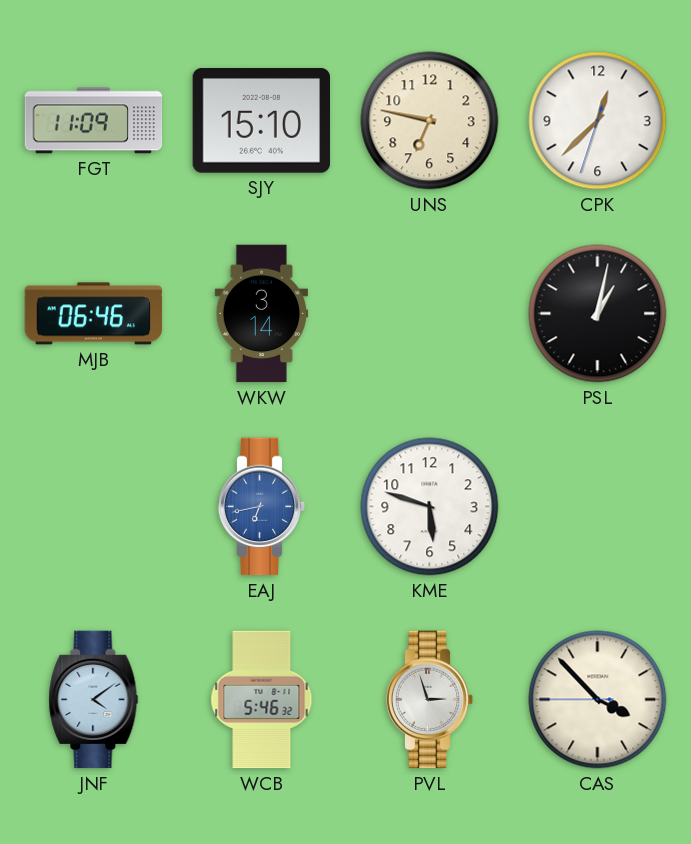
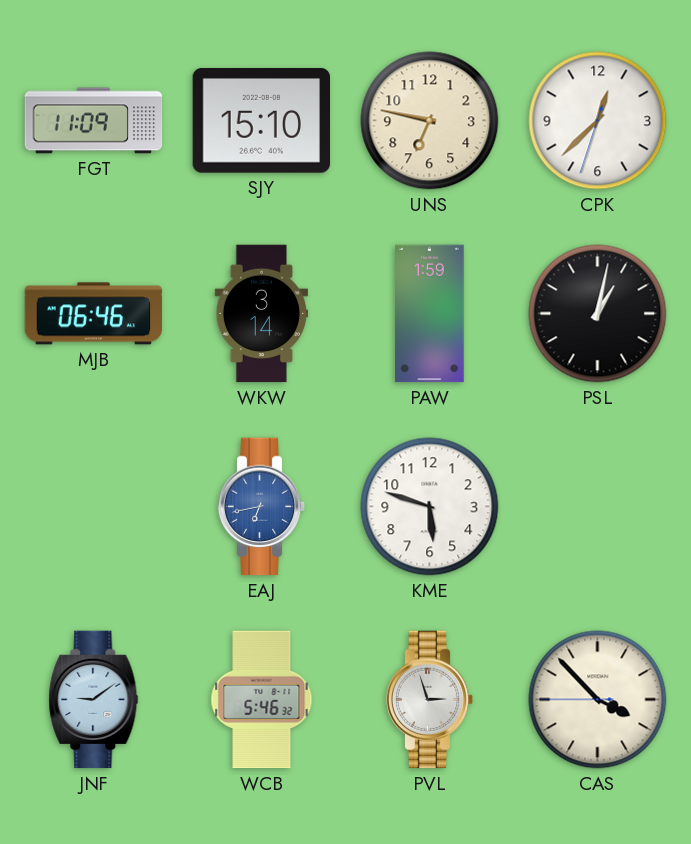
PAW: none -> 1:59 (430, 314)
JNF: 4:09 -> 9:09 (94, 700)
